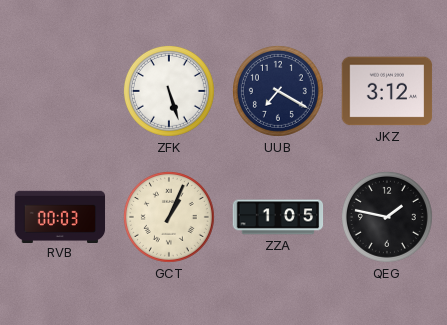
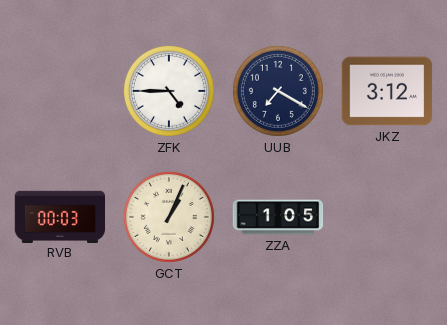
ZFK: 5:27 -> 4:45 (169, 91)
QEG: 1:47 -> none (387, 217)
